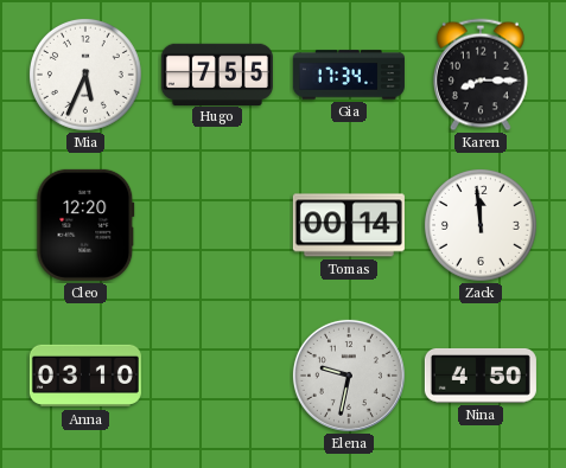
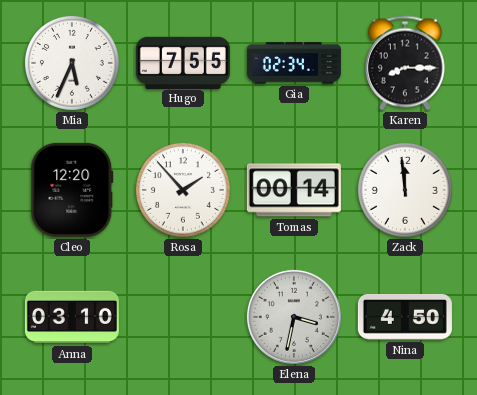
Gia: 17:34 -> 02:34 (294, 63)
Rosa: none -> 1:53 (183, 190)
Elena: 9:32 -> 3:32 (294, 317)
